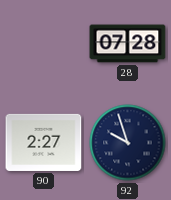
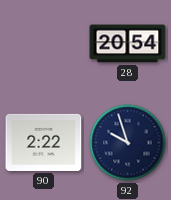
28: 07:28 -> 20:54 (128, 44)
90: 2:27 -> 2:22 (44, 142)
